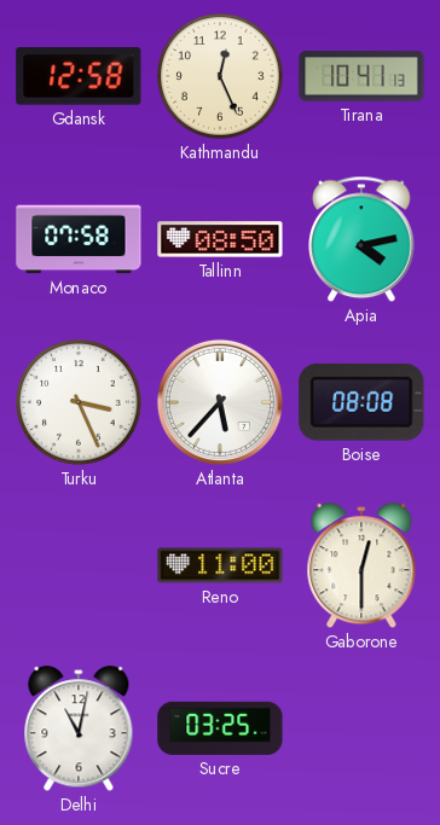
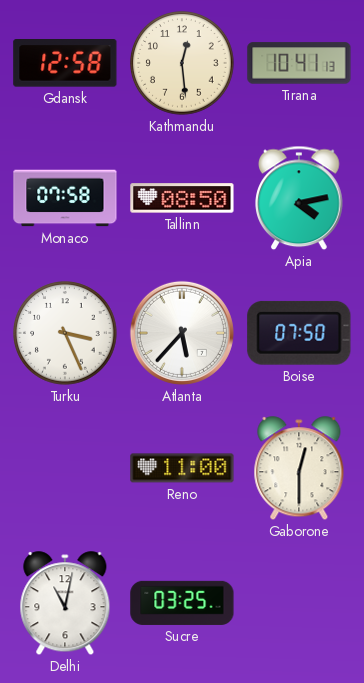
Kathmandu: 12:26 -> 12:29 (182, 63)
Boise: 08:08 -> 07:50 (299, 333)
